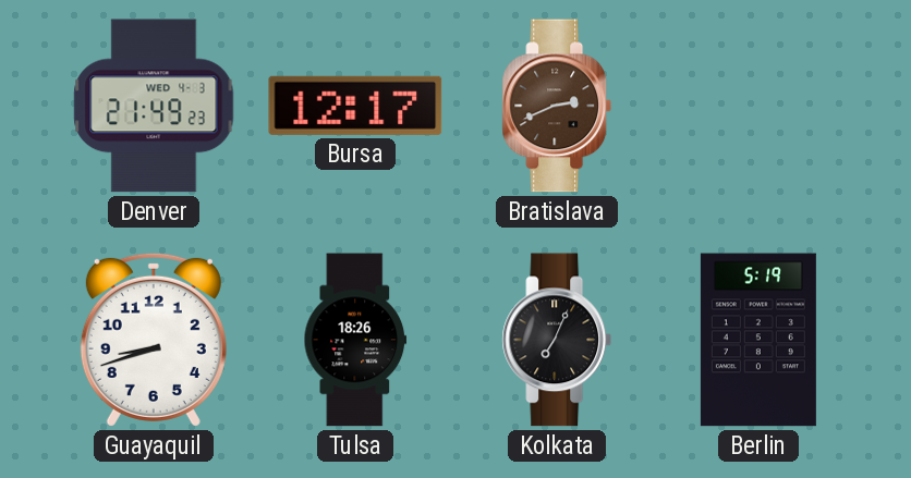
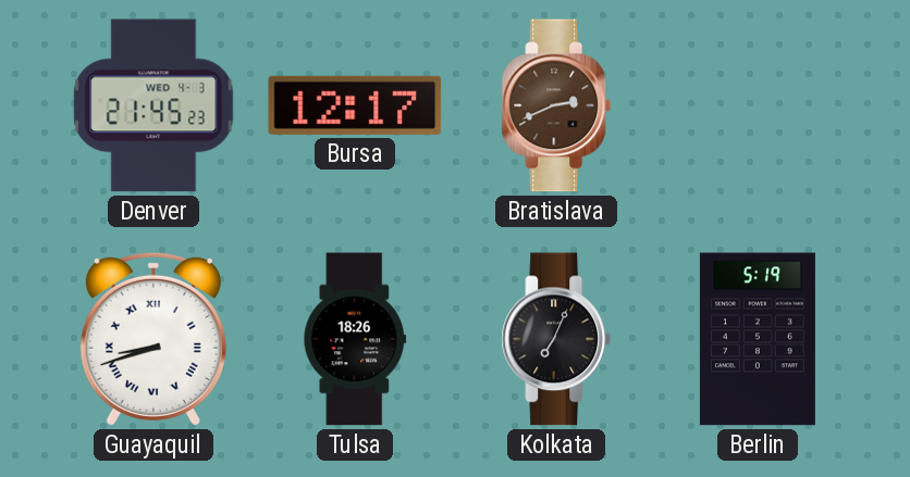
Denver: 21:49 -> 21:45 (153, 105)
Guayaquil numerals: Arabic -> Roman (153, 339)
